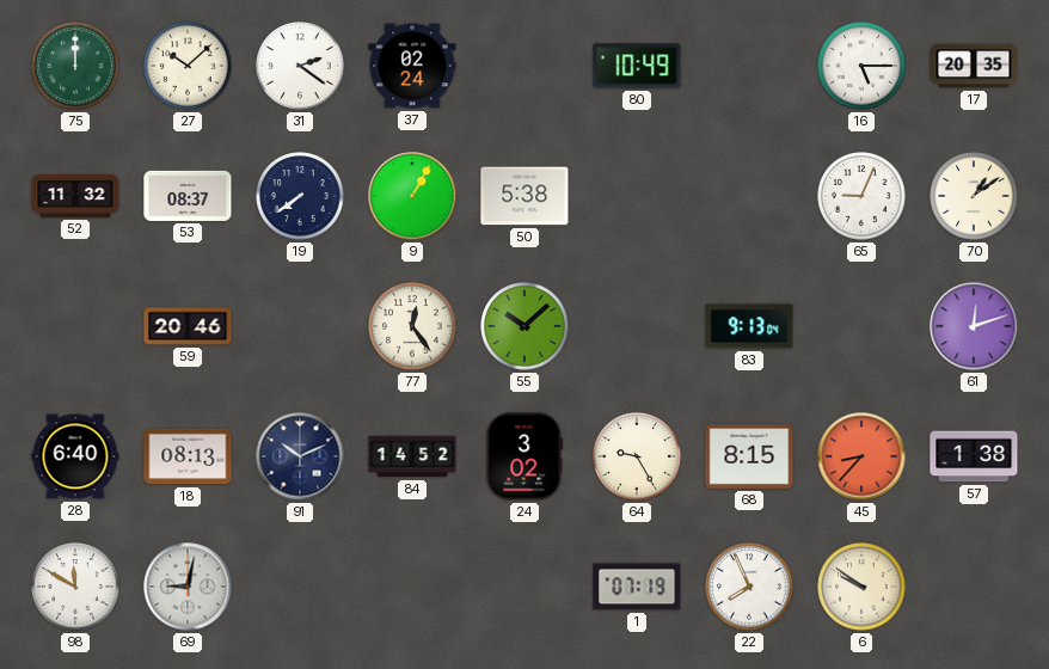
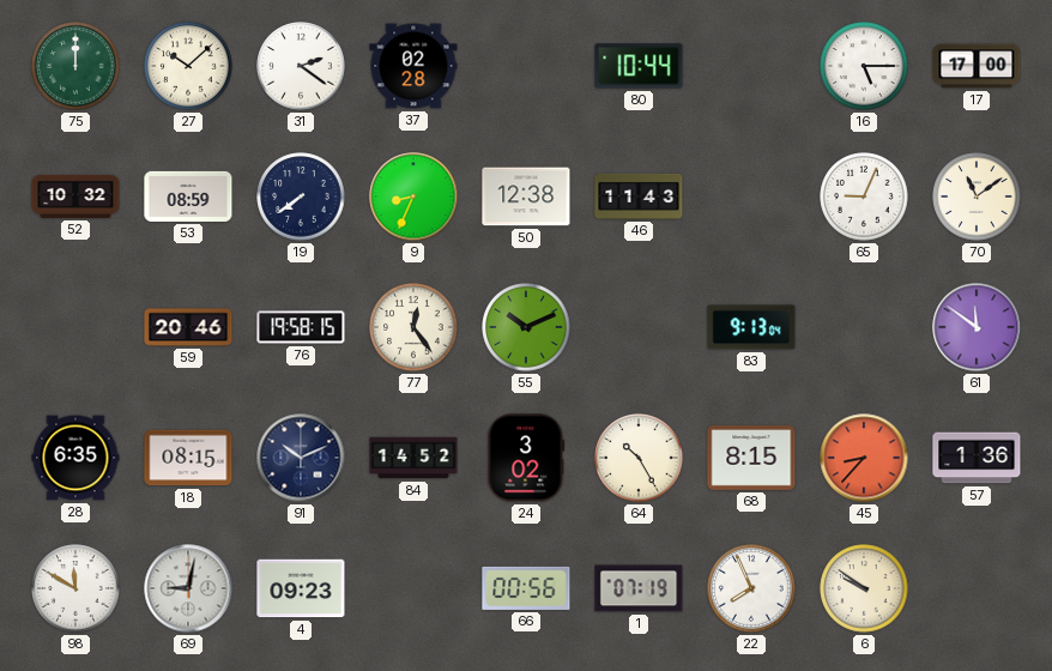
37: 02:24 -> 02:28 (413, 66)
80: 10:49 -> 10:44 (639, 66)
17: 20:35 -> 17:00 (977, 66)
52: 11:32 -> 10:32 (75, 197)
53: 08:37 -> 08:59 (188, 197)
9: 1:05 -> 8:34 (413, 197)
50: 5:38 -> 12:38 (526, 197)
46: none -> 11:43 (639, 197)
70: 1:09 -> 11:09 (977, 197)
76: none -> 19:58 (301, 327)
55: 10:08 -> 10:11 (526, 327)
61: 12:12 -> 11:51 (977, 327)
28: 6:40 -> 6:35 (75, 458)
18: 08:13 -> 08:15 (188, 458)
64: 9:25 -> 10:25 (639, 458)
57: 1:38 -> 1:36 (977, 458)
4: none -> 09:23 (301, 588)
66: none -> 00:56 (526, 588)
